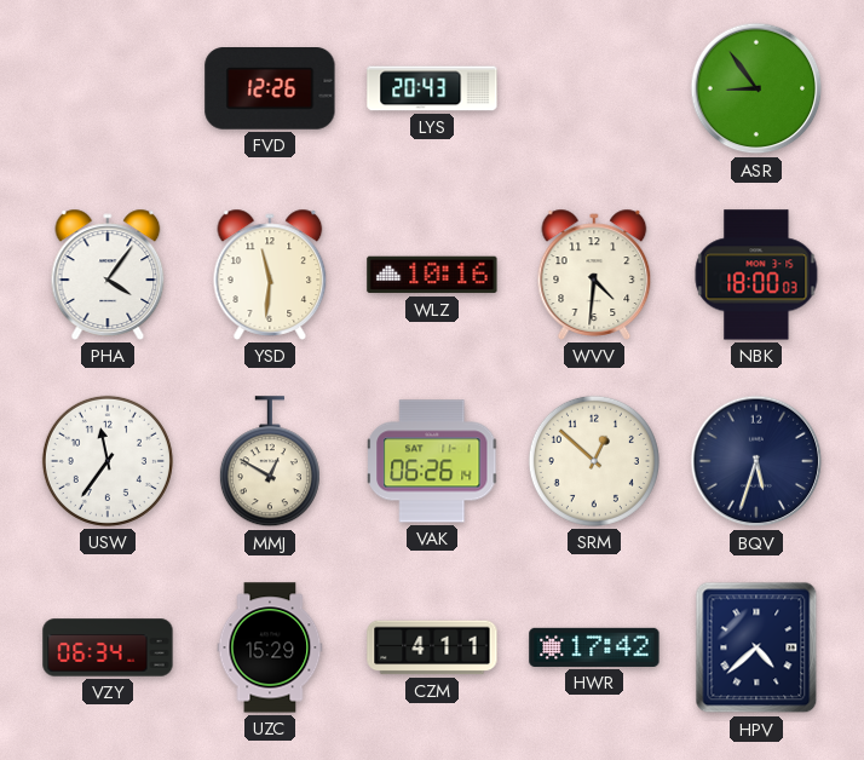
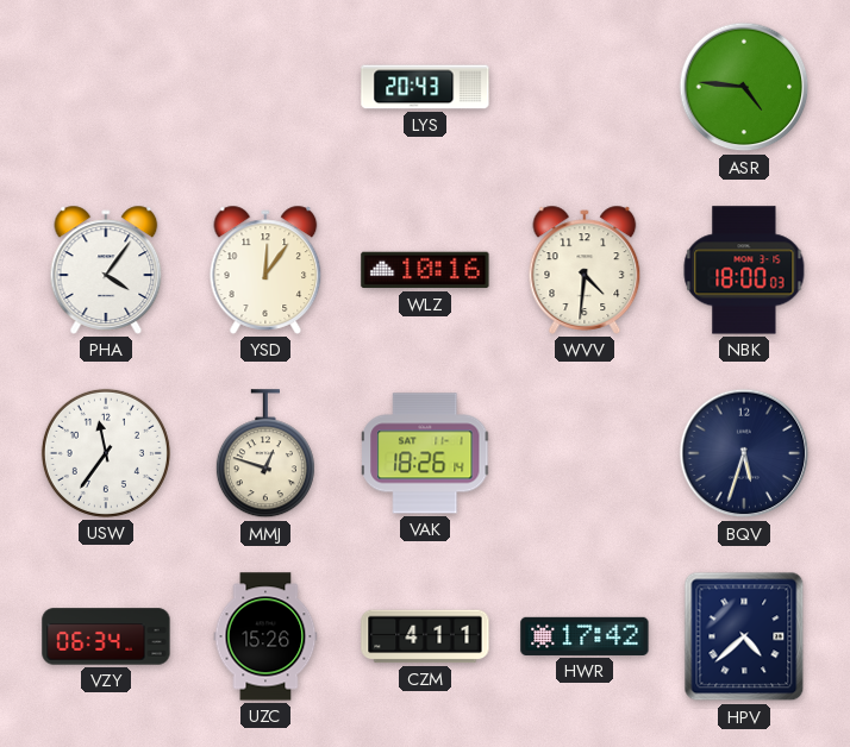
FVD: 12:26 -> none (270, 90)
ASR: 8:54 -> 4:46 (744, 87)
YSD: 11:31 -> 12:06 (265, 270)
MMJ: 12:50 -> 12:48 (265, 454)
VAK: 06:26 -> 18:26 (426, 453)
SRM: 12:52 -> none (594, 461)
UZC: 15:29 -> 15:26 (265, 636)
